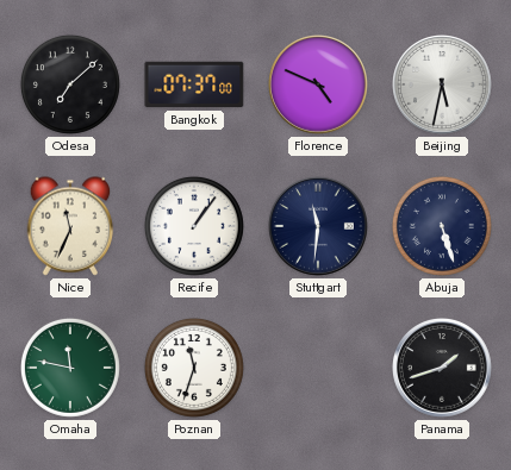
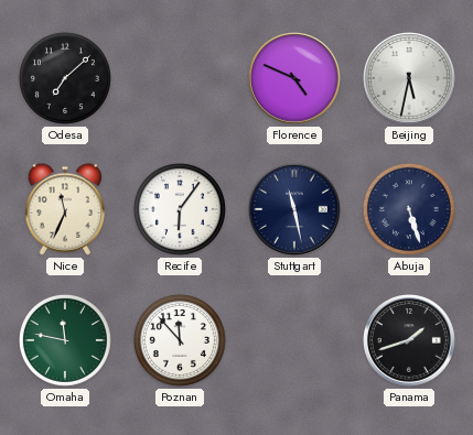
Bangkok: 07:37 -> none (194, 84)
Recife: 1:06 -> 6:06 (180, 209)
Stuttgart: 11:31 -> 11:28 (295, 210)
Poznan: 11:33 -> 11:53 (180, 340)
